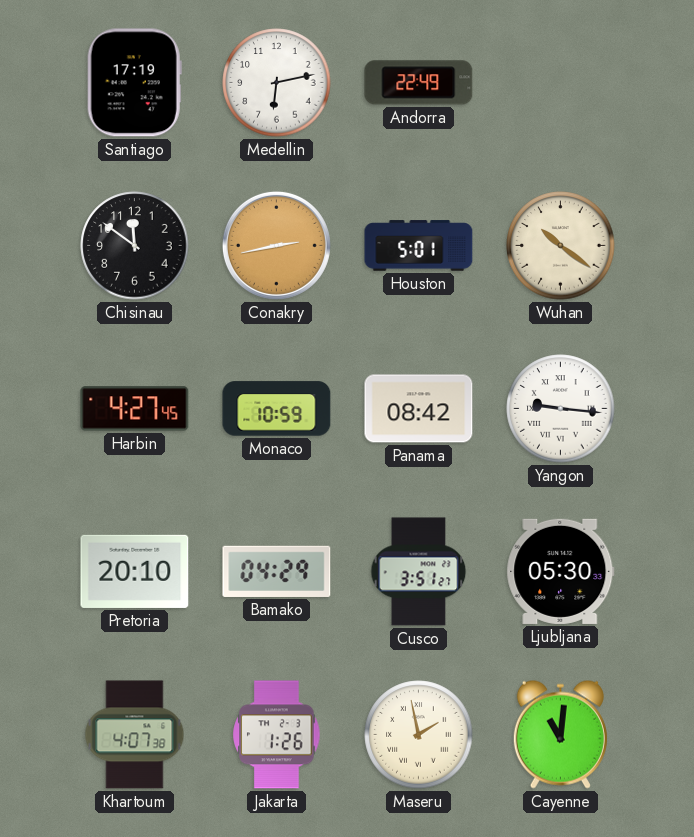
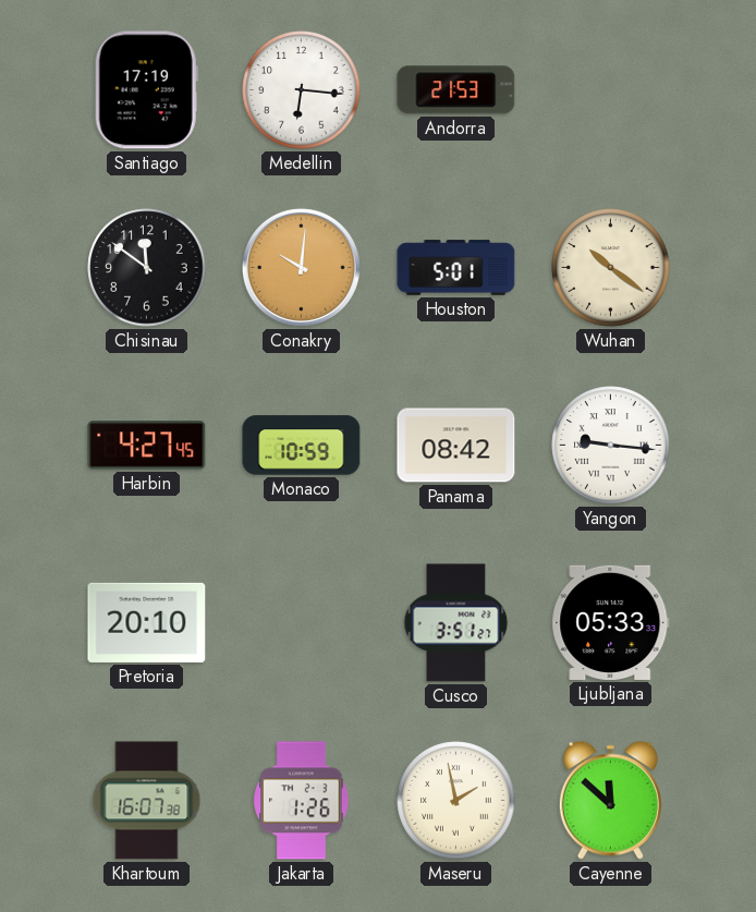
Medellin: 6:13 -> 6:16 (302, 90)
Andorra: 22:49 -> 21:53 (456, 90)
Conakry: 2:43 -> 10:01 (301, 267)
Bamako: 04:29 -> none (277, 571)
Ljubljana: 05:30 -> 05:33 (611, 622)
Khartoum: 4:07 -> 16:07 (147, 801)
Cayenne: 11:01 -> 11:52 (610, 800)
